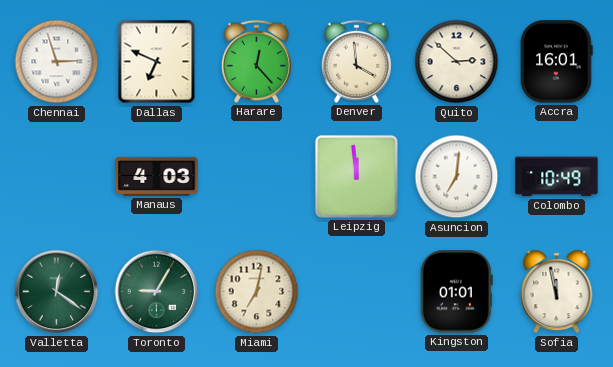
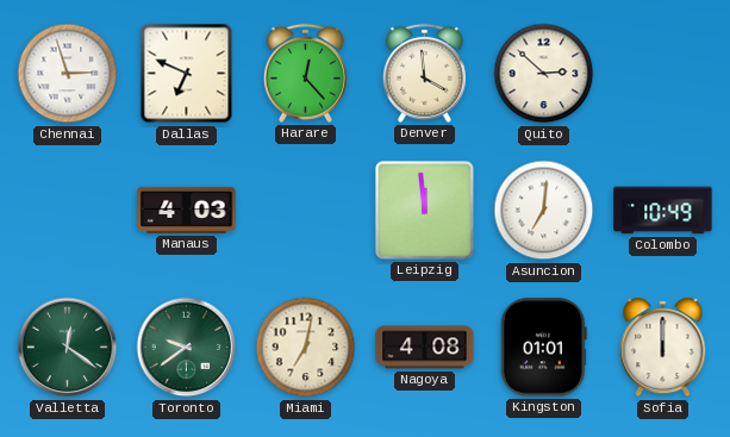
Accra: 16:01 -> none (557, 62)
Toronto: 9:05 -> 9:39 (187, 348)
Nagoya: none -> 4:08 (425, 348)
Sofia: 11:58 -> 12:00 (663, 348)
